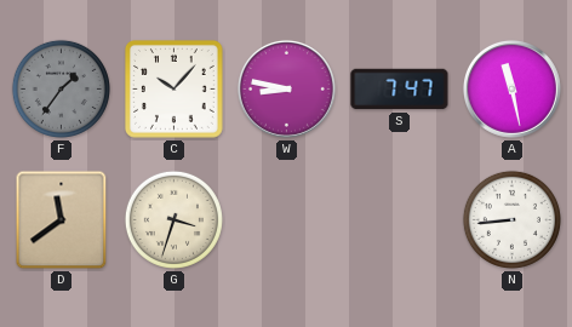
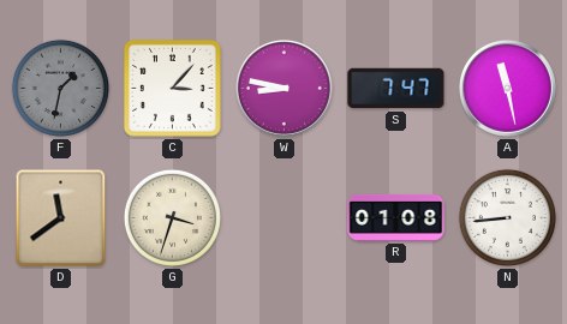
F: 1:36 -> 1:32 (60, 88)
C: 10:07 -> 3:07 (172, 88)
R: none -> 01:08 (396, 217)
